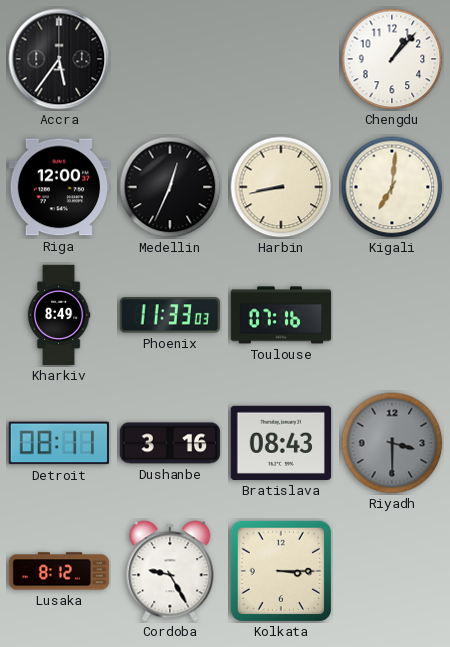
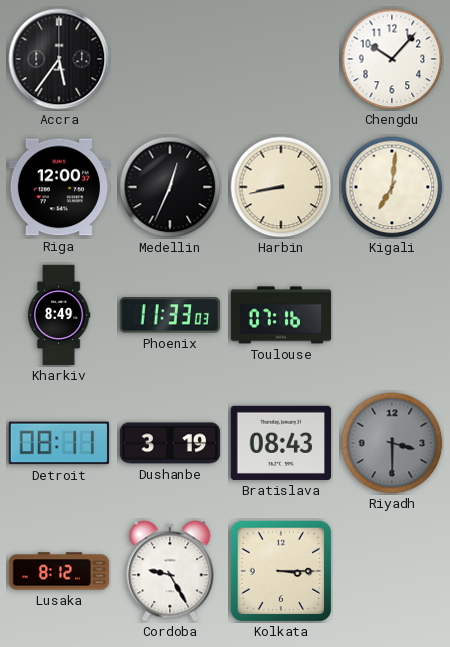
Chengdu: 1:07 -> 10:07 (392, 59)
Dushanbe: 3:16 -> 3:19 (170, 443)
